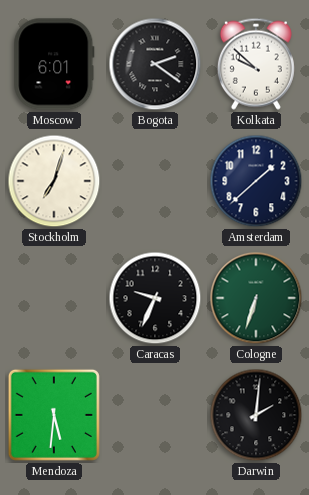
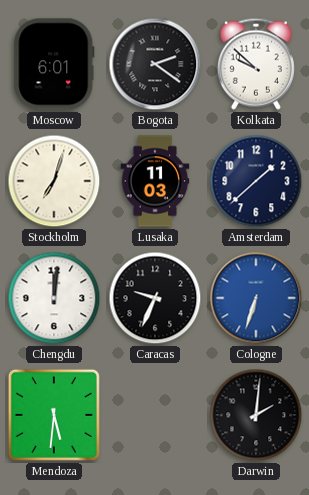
Lusaka: none -> 11:03 (155, 181)
Chengdu: none -> 12:01 (54, 298)
Cologne dial: green -> blue (256, 298)
